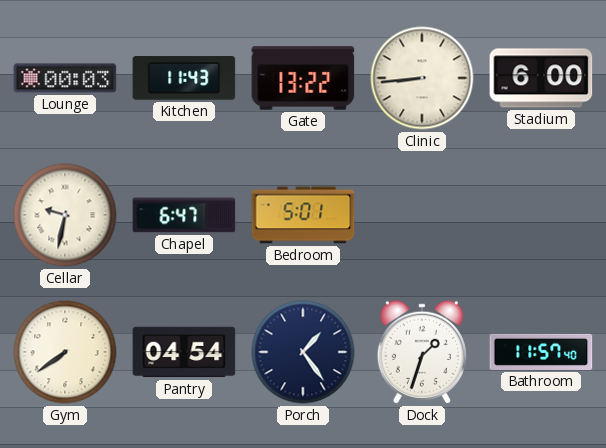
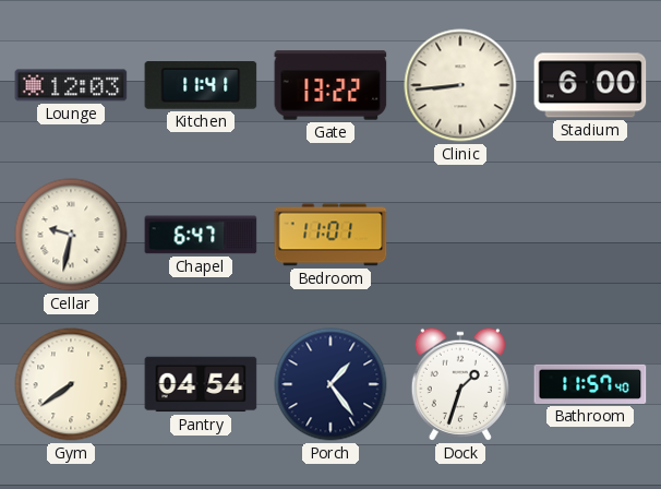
Lounge: 00:03 -> 12:03 (71, 85)
Kitchen: 11:43 -> 11:41 (201, 85)
Bedroom: 5:01 -> 11:01 (330, 235)
